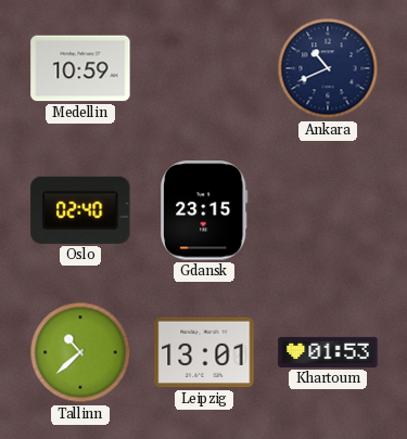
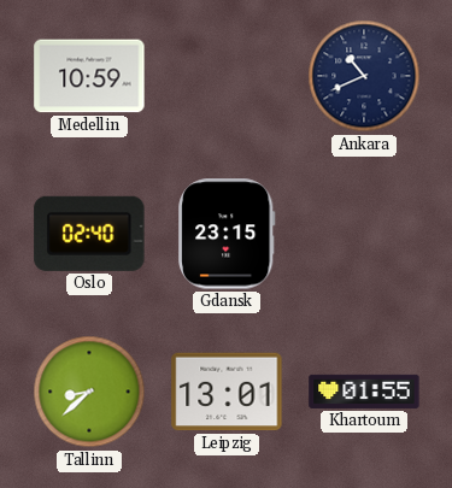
Tallinn: 10:38 -> 8:38 (89, 392)
Khartoum: 01:53 -> 01:55 (364, 392)
